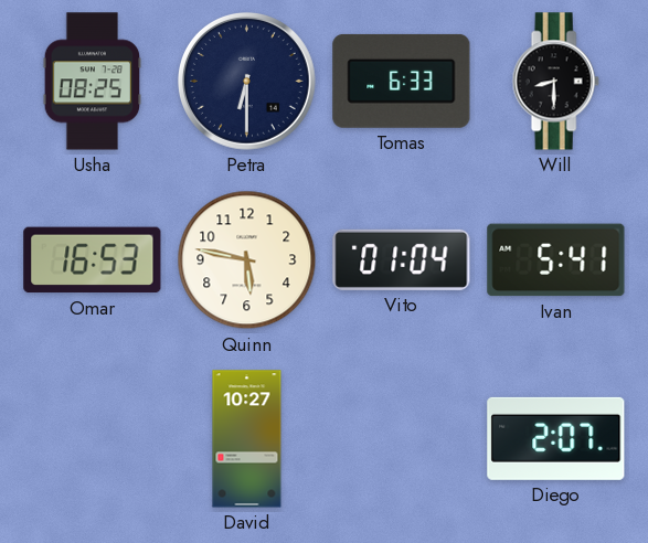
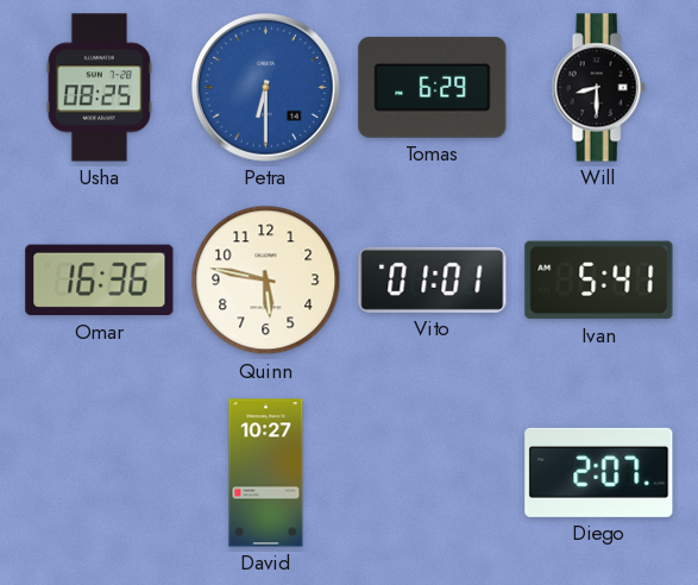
Petra dial: navy -> blue (266, 88)
Tomas: 6:33 -> 6:29 (433, 87)
Omar: 16:53 -> 16:36 (100, 281)
Vito: 01:04 -> 01:01 (433, 279)
